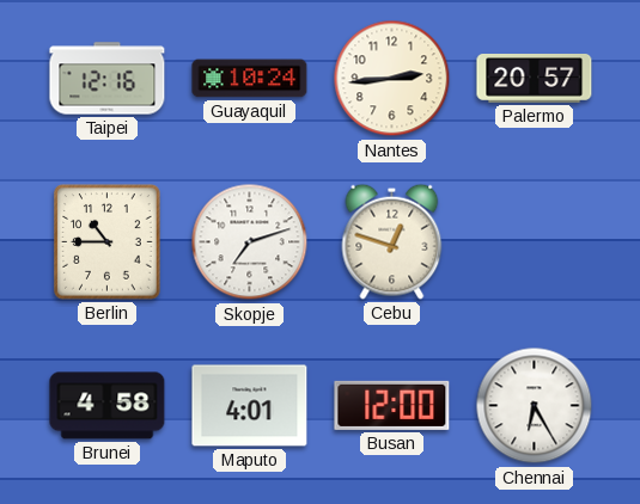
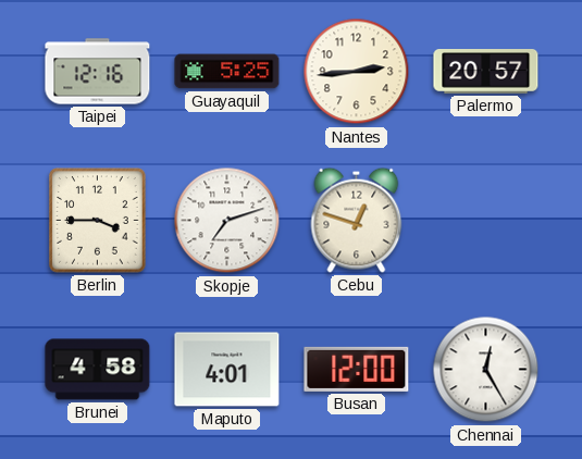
Guayaquil: 10:24 -> 5:25 (227, 72)
Berlin: 10:45 -> 3:45 (98, 221)
Chennai: 6:25 -> 12:25 (486, 370)
